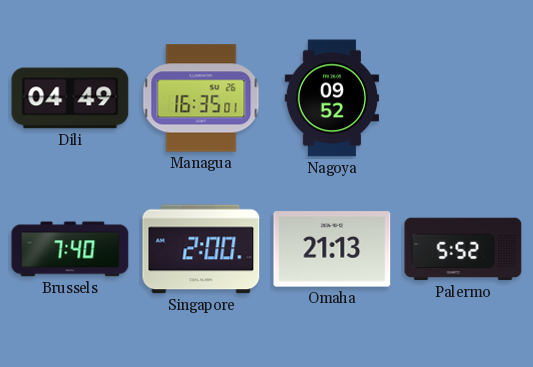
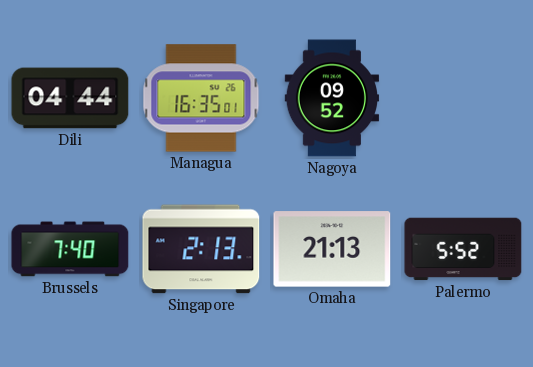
Dili: 04:49 -> 04:44 (70, 98)
Singapore: 2:00 -> 2:13 (201, 249)
